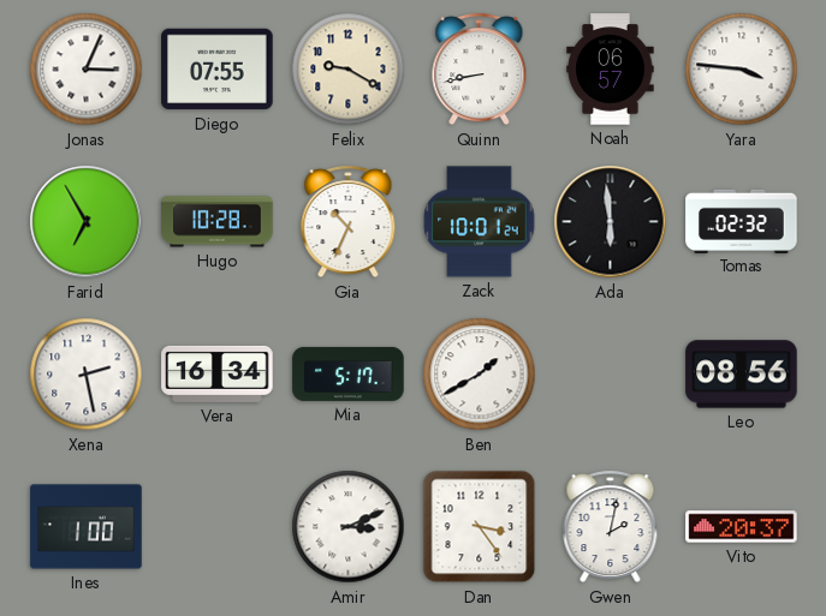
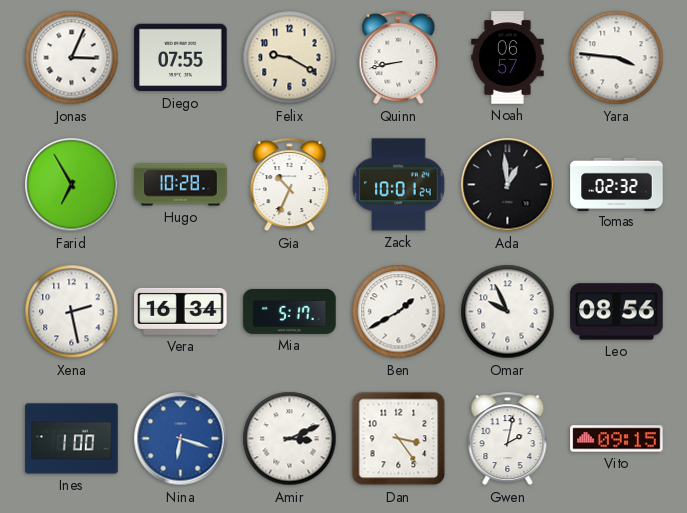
Ada: 5:59 -> 12:59 (508, 185)
Omar: none -> 9:56 (508, 312)
Nina: none -> 6:18 (181, 439)
Vito: 20:37 -> 09:15 (617, 439)
